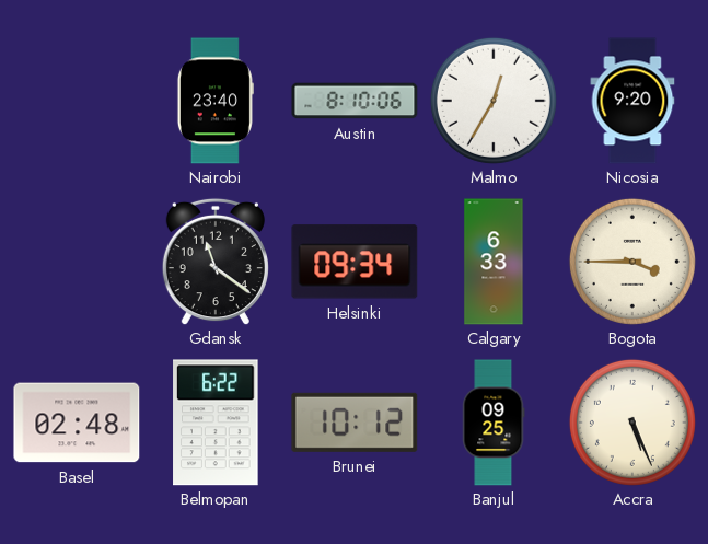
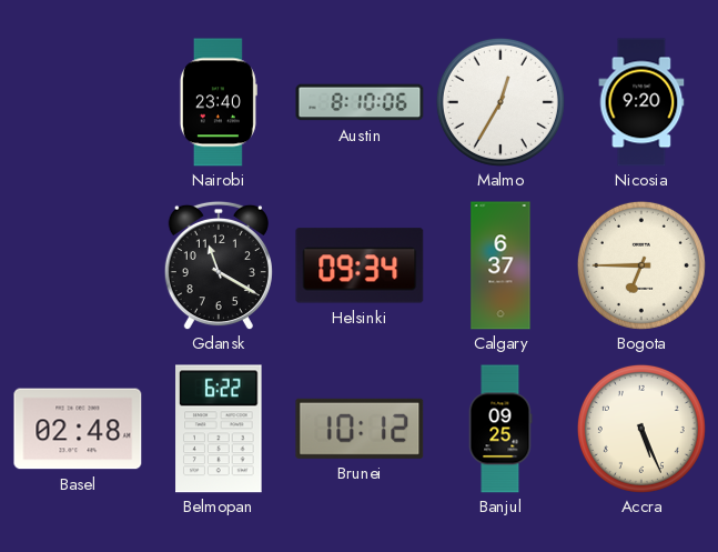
Gdansk: 11:21 -> 11:20 (219, 265)
Calgary: 6:33 -> 6:37 (500, 265)
Bogota: 3:45 -> 6:45 (641, 265)
